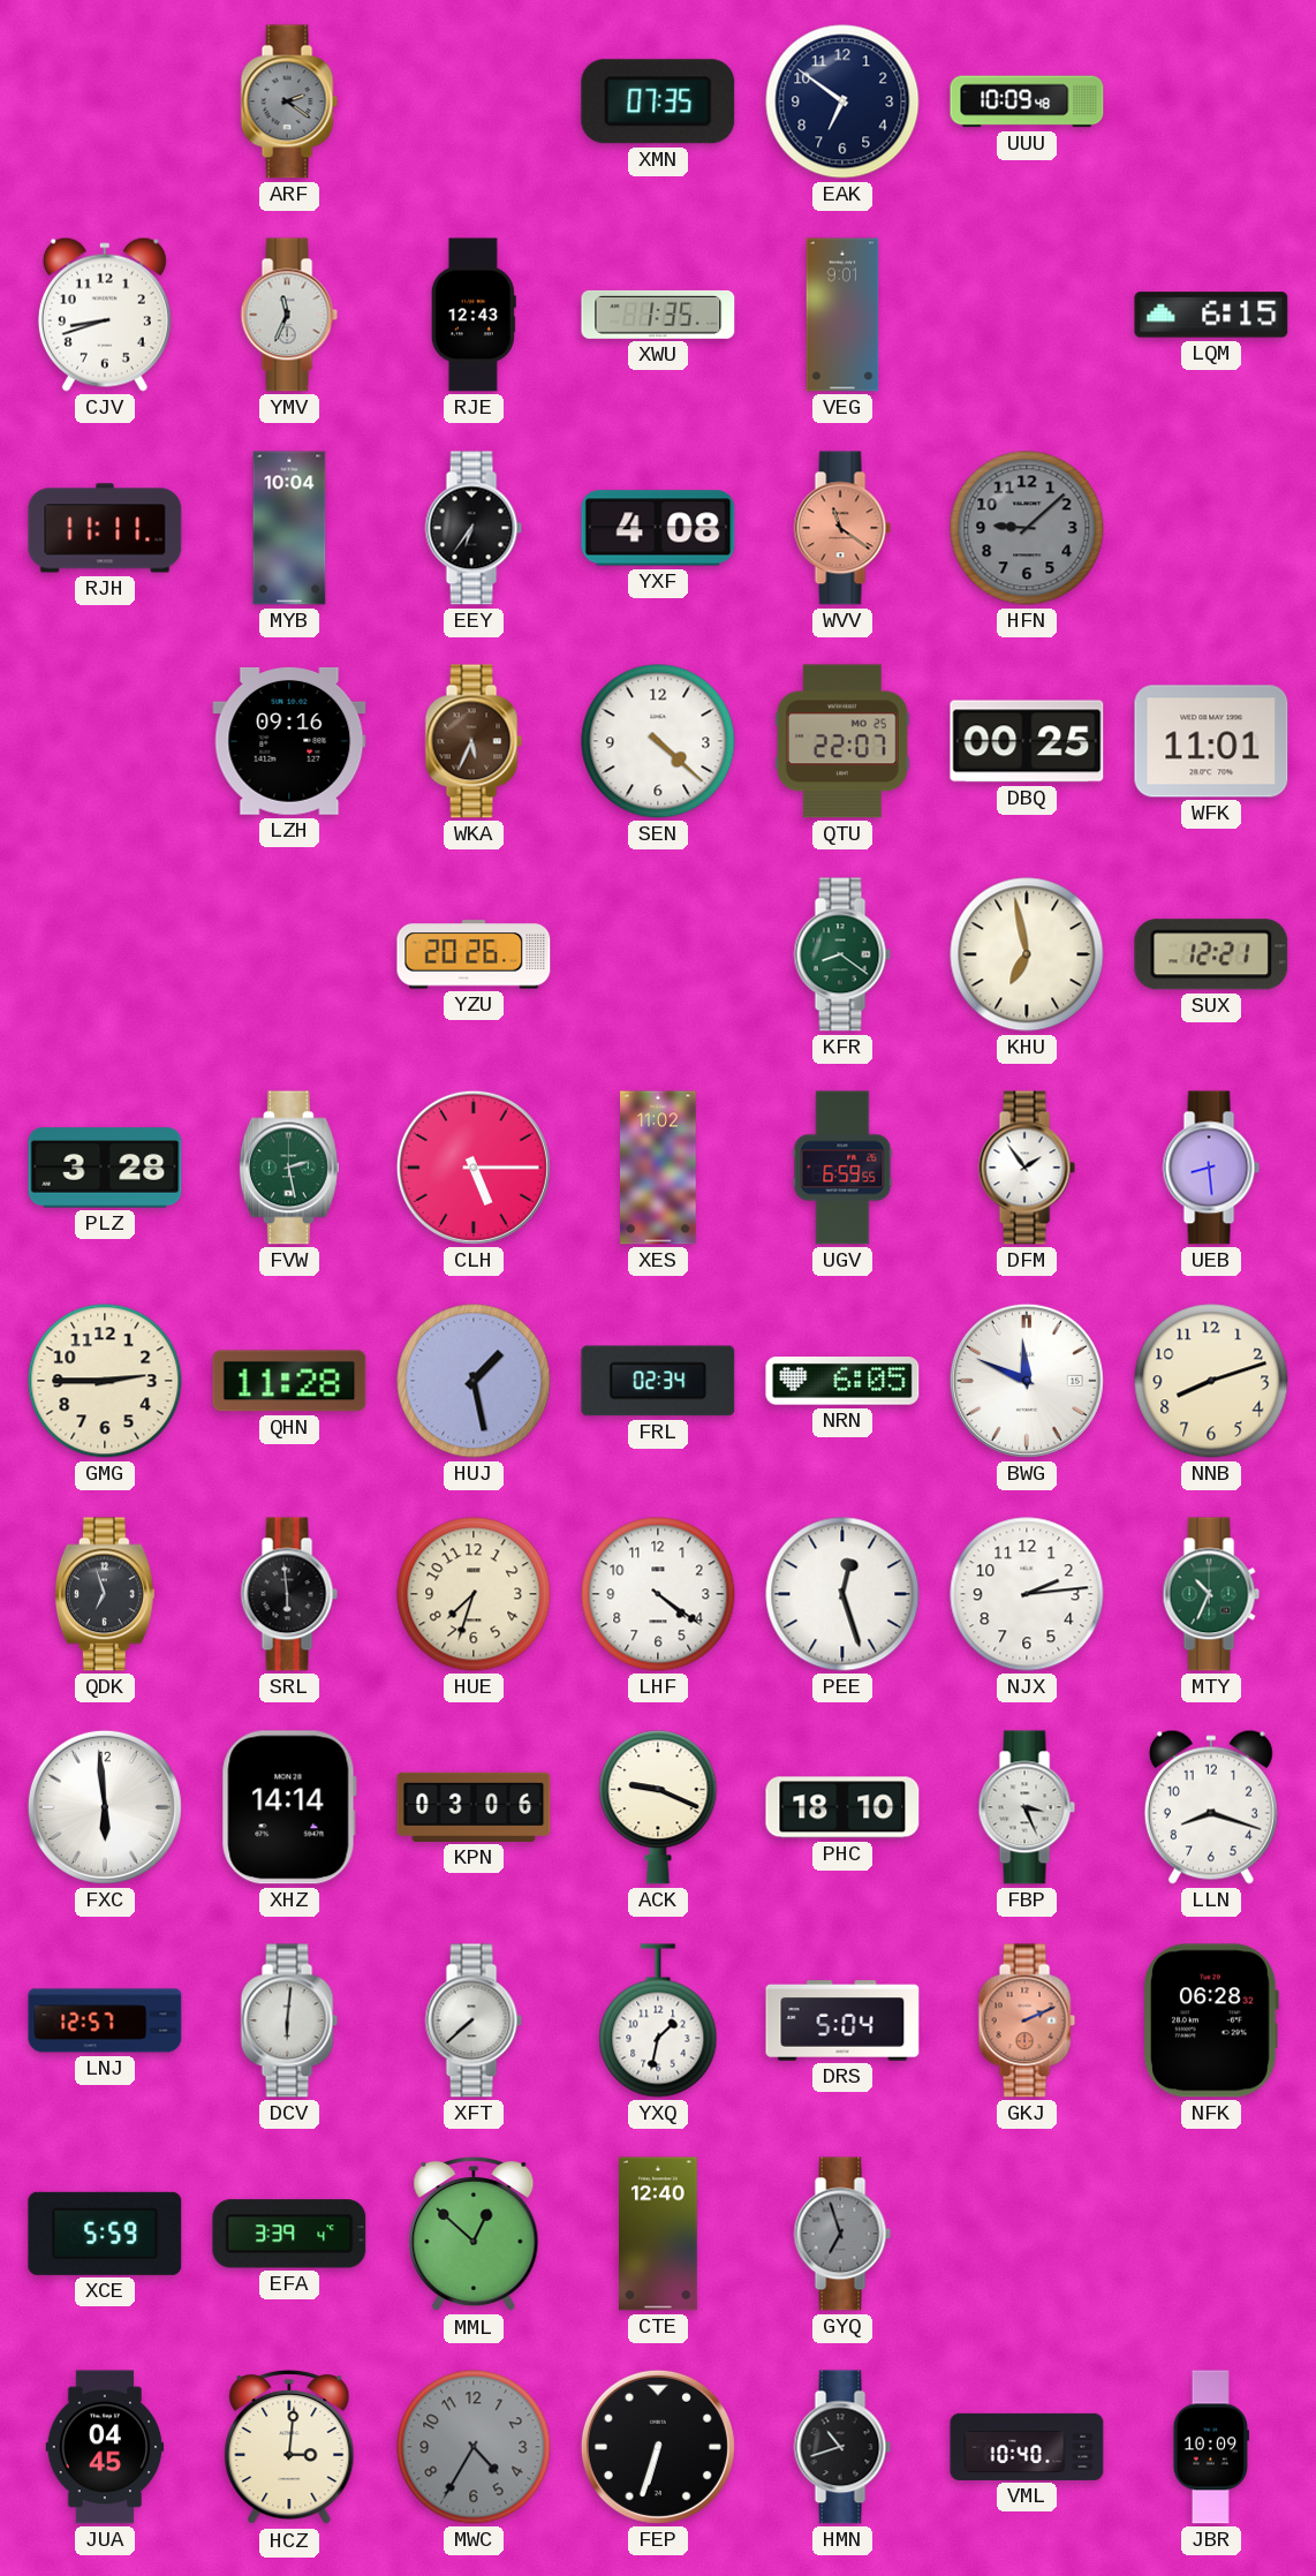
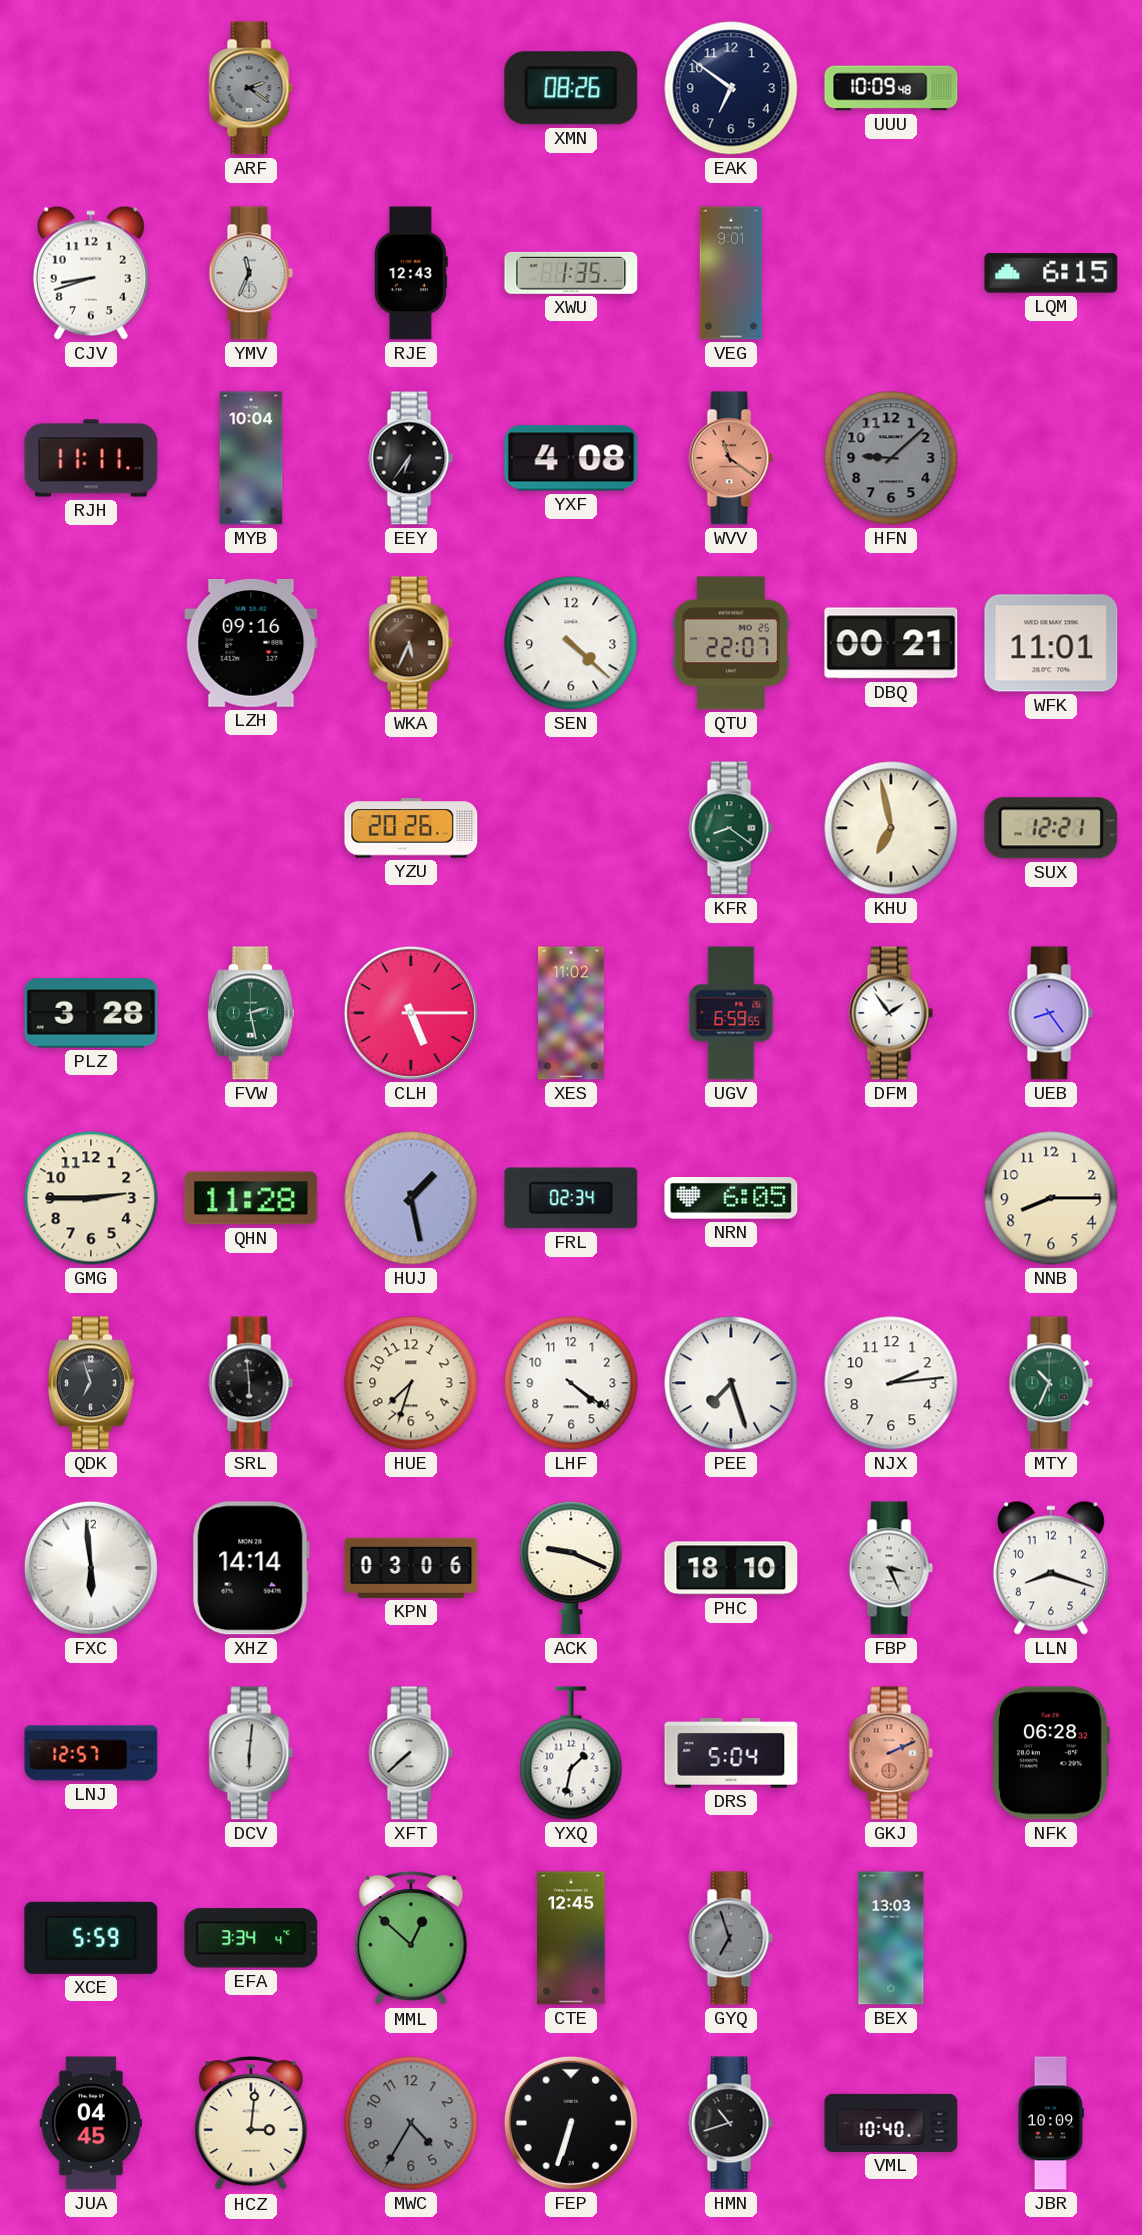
XMN: 07:35 -> 08:26 (571, 88)
DBQ: 00:25 -> 00:21 (891, 643)
UEB: 8:29 -> 8:24 (1051, 1013)
BWG: 11:49 -> none (1027, 1381)
NNB: 8:12 -> 8:15 (1051, 1198)
PEE: 12:27 -> 7:27 (731, 1383)
EFA: 3:39 -> 3:34 (251, 1938)
CTE: 12:40 -> 12:45 (572, 1938)
BEX: none -> 13:03 (891, 1938)
